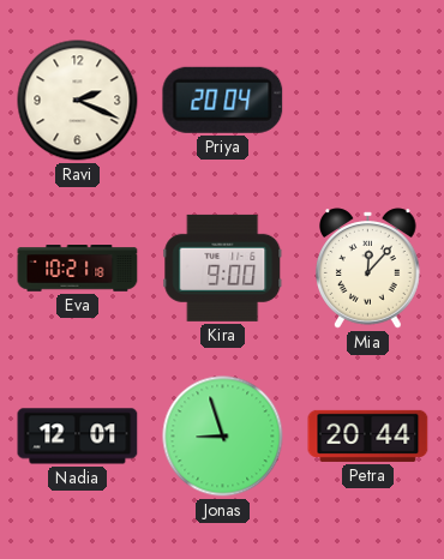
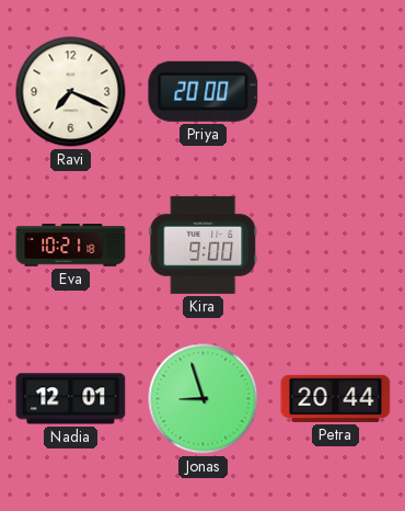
Ravi: 2:19 -> 7:19 (71, 92)
Priya: 20:04 -> 20:00 (204, 91)
Mia: 12:07 -> none (368, 269)
